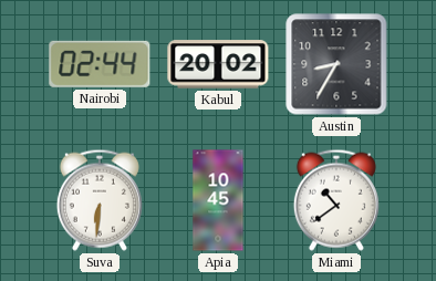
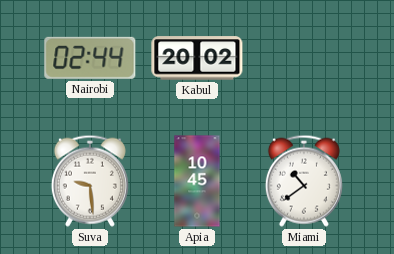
Austin: 8:35 -> none (336, 64)
Suva: 6:31 -> 9:29 (90, 181)
